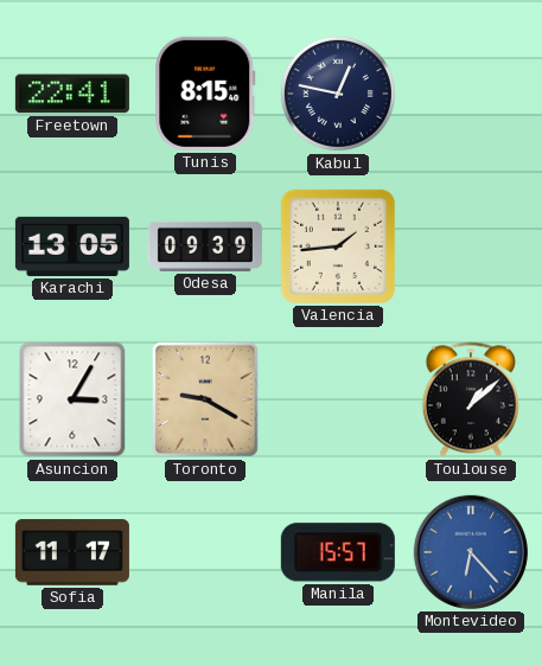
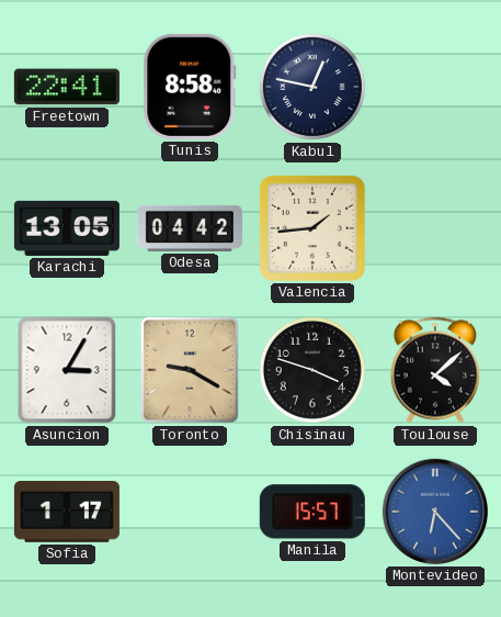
Tunis: 8:15 -> 8:58 (190, 87)
Odesa: 09:39 -> 04:42 (190, 228)
Chisinau: none -> 3:48 (312, 370)
Toulouse: 1:08 -> 4:08 (435, 370)
Sofia: 11:17 -> 1:17 (67, 512)
